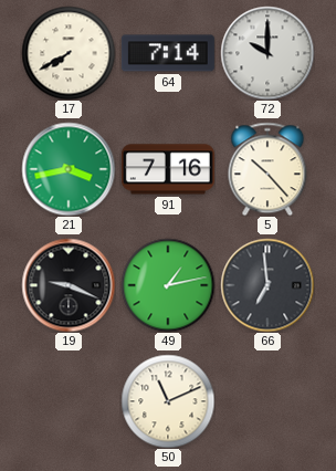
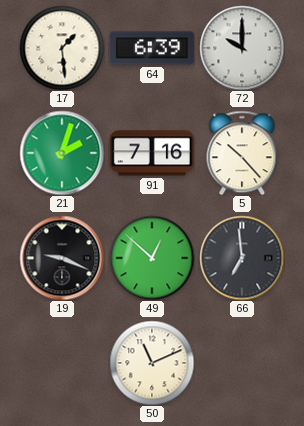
17: 7:40 -> 1:29 (62, 48)
64: 7:14 -> 6:39 (152, 48)
21: 3:43 -> 2:03 (62, 153)
49: 1:13 -> 12:52 (152, 258)
